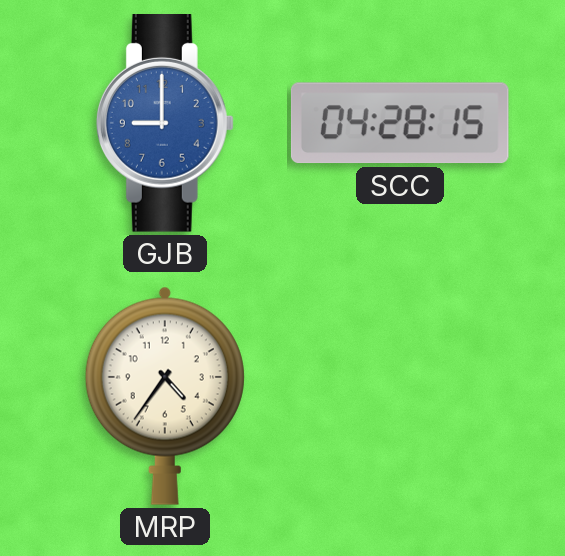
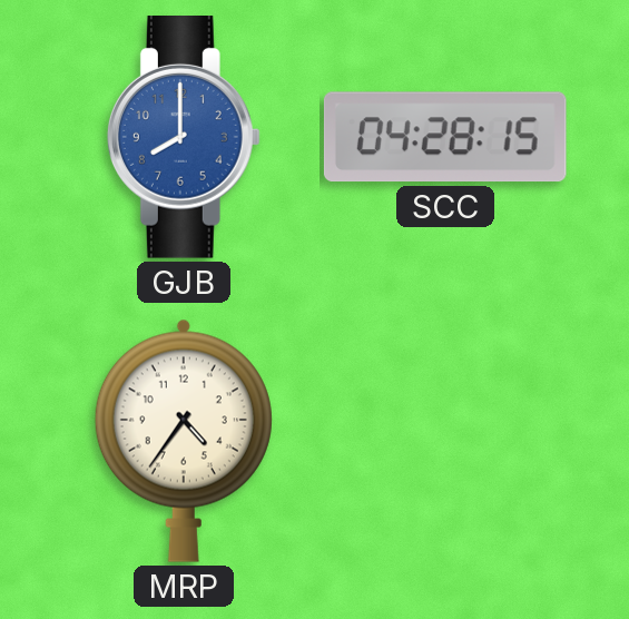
GJB: 9:00 -> 8:00 (184, 138)
